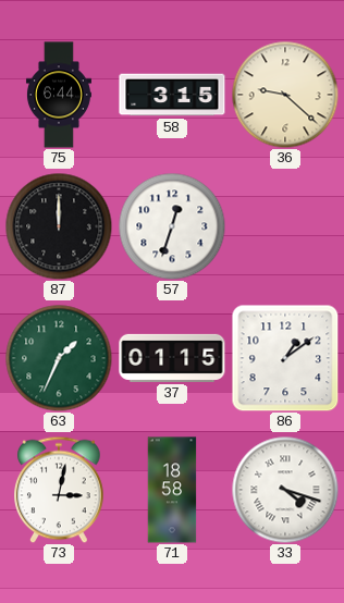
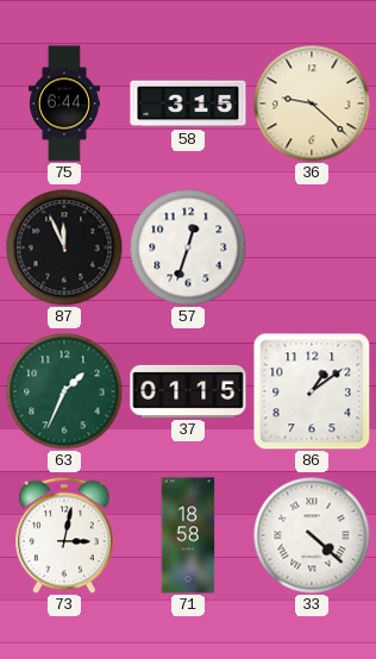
87: 12:00 -> 11:56 (64, 247)
33: 4:18 -> 4:22 (312, 535)
